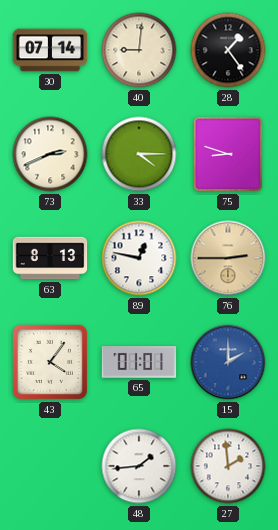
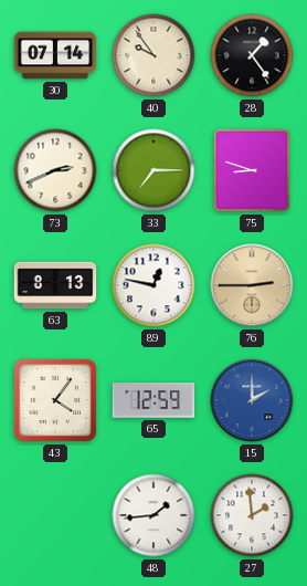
40: 9:01 -> 9:54 (153, 55)
33: 4:15 -> 7:15 (153, 170)
65: 01:01 -> 12:59 (153, 401)
